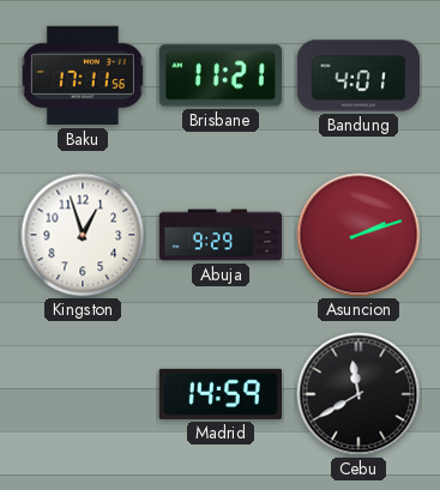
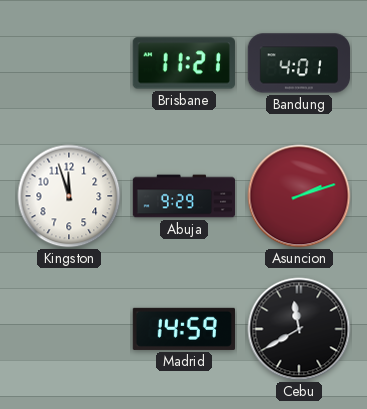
Baku: 17:11 -> none (83, 75)
Kingston: 12:57 -> 11:57 (69, 196)
